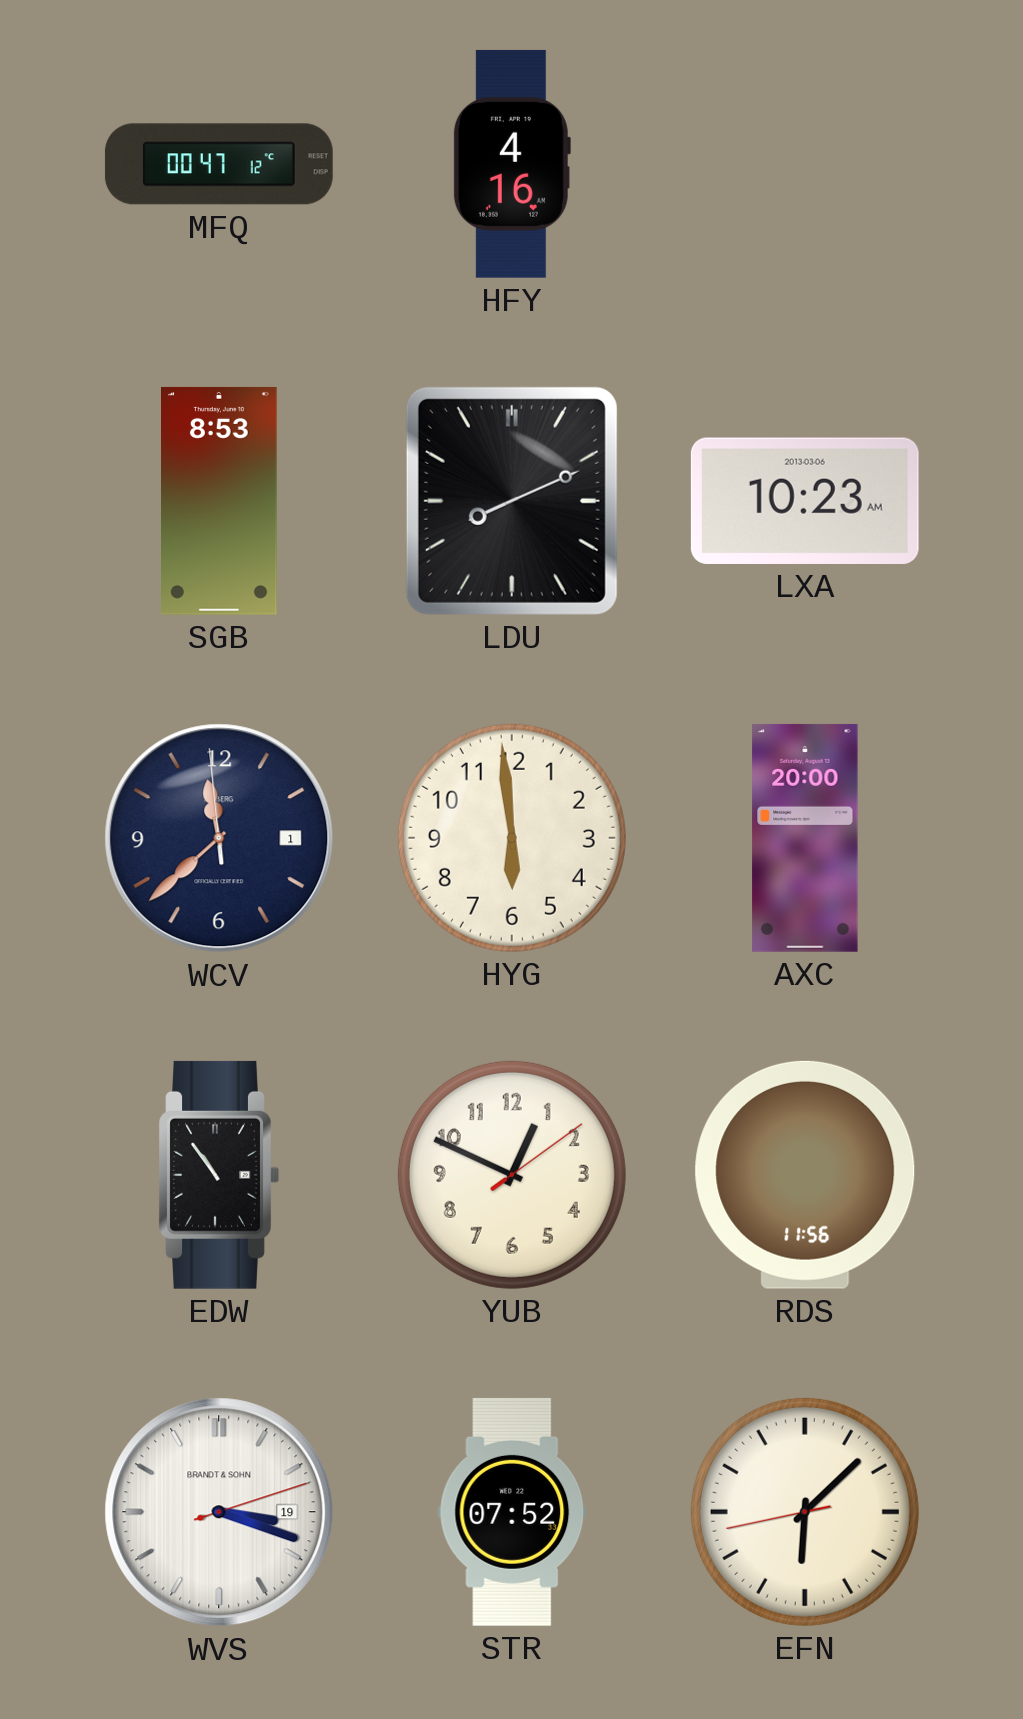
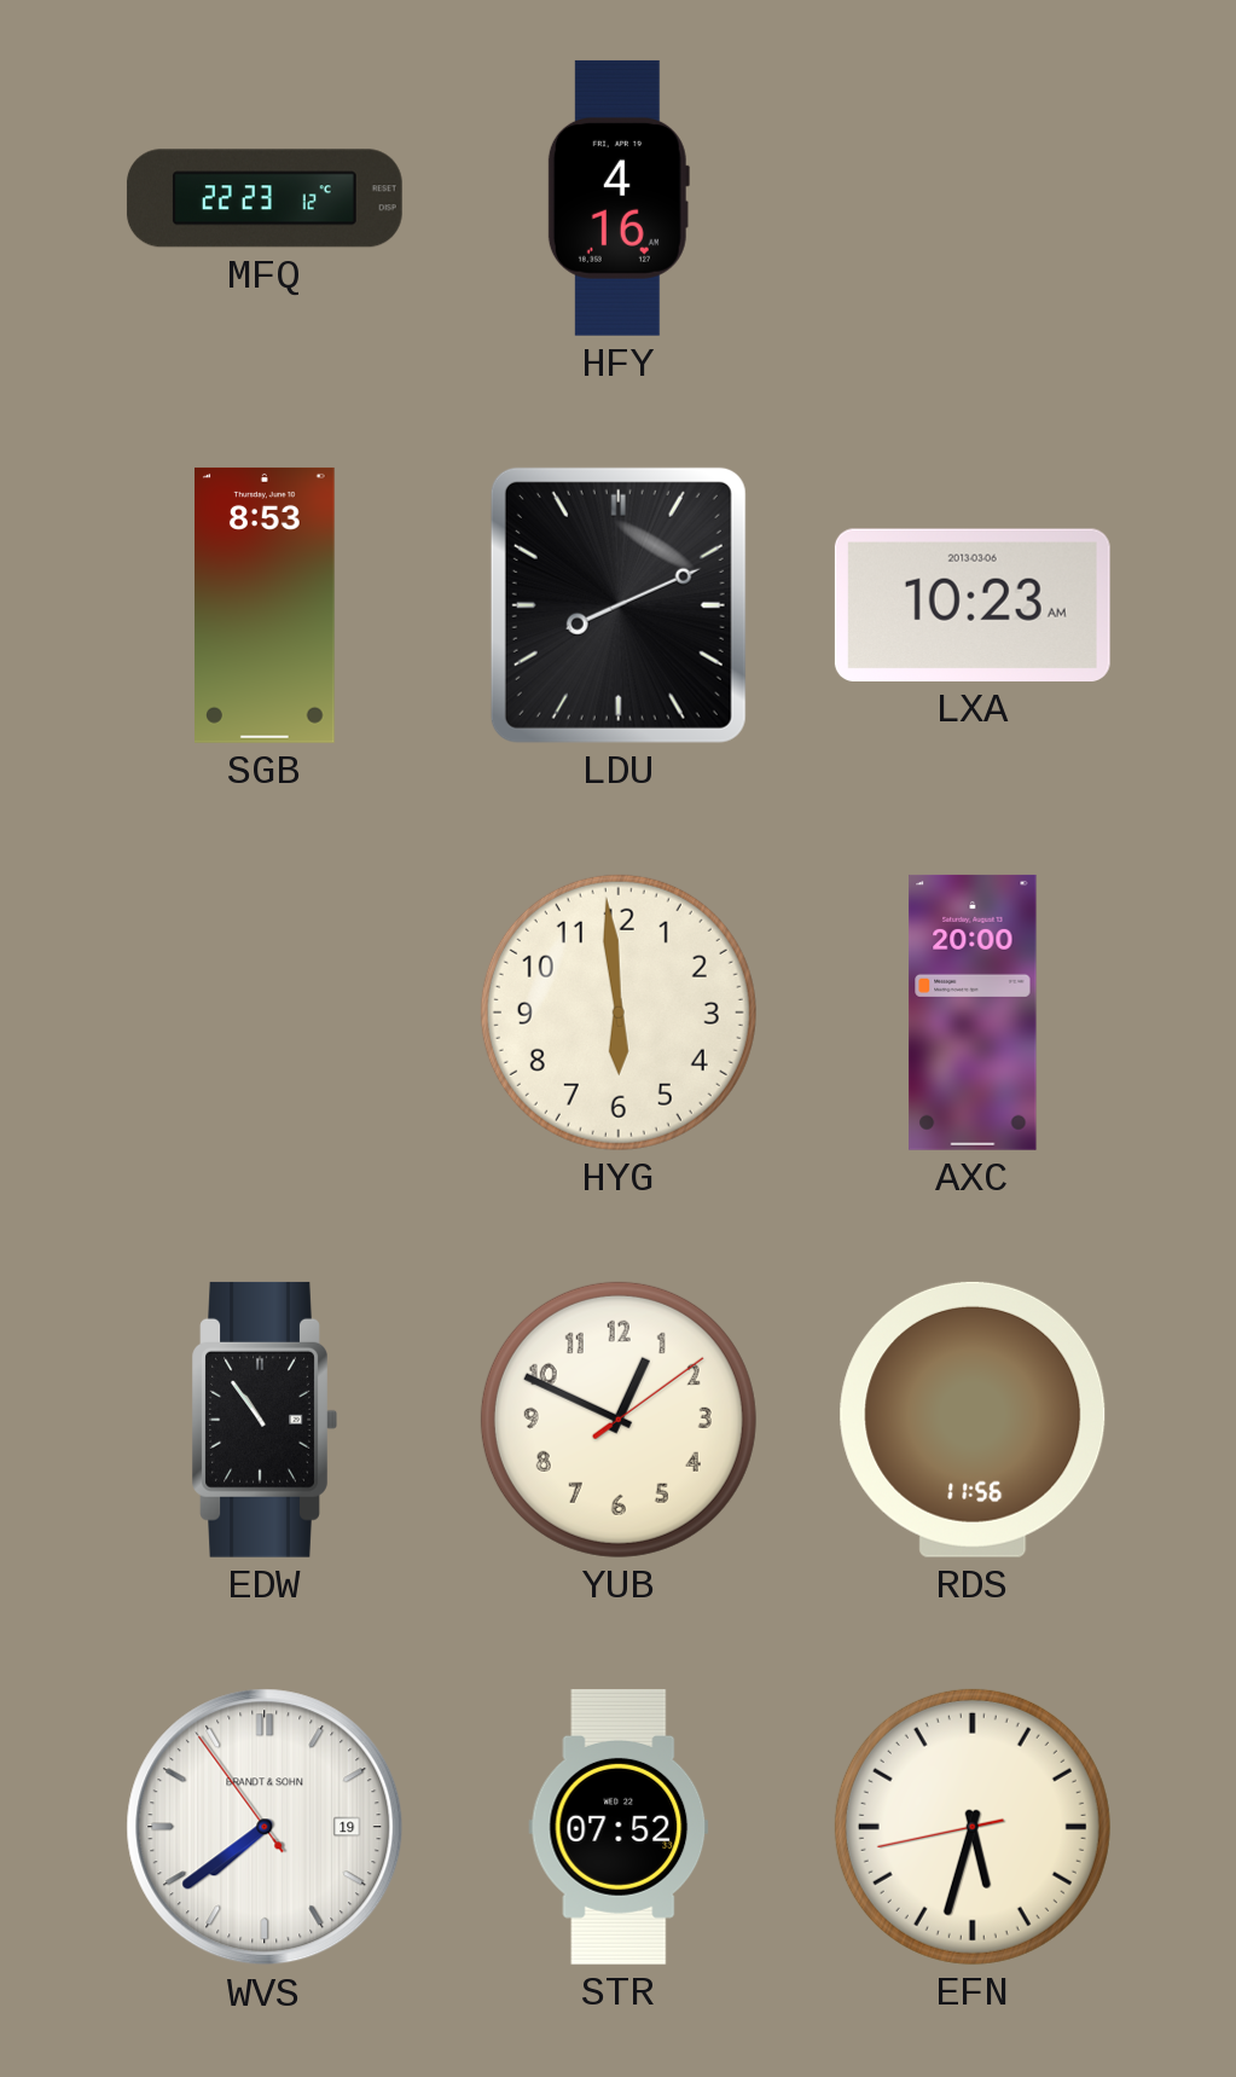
MFQ: 00:47 -> 22:23 (265, 198)
WCV: 11:37 -> none (219, 838)
WVS: 3:18 -> 7:38 (265, 1827)
EFN: 6:07 -> 5:32 (973, 1827)
